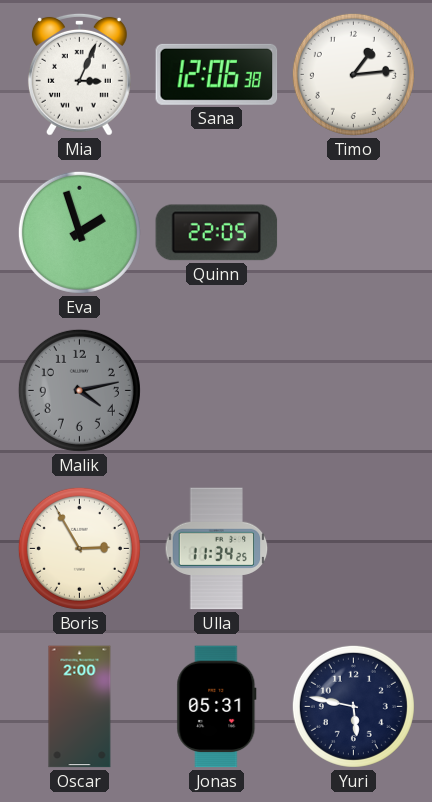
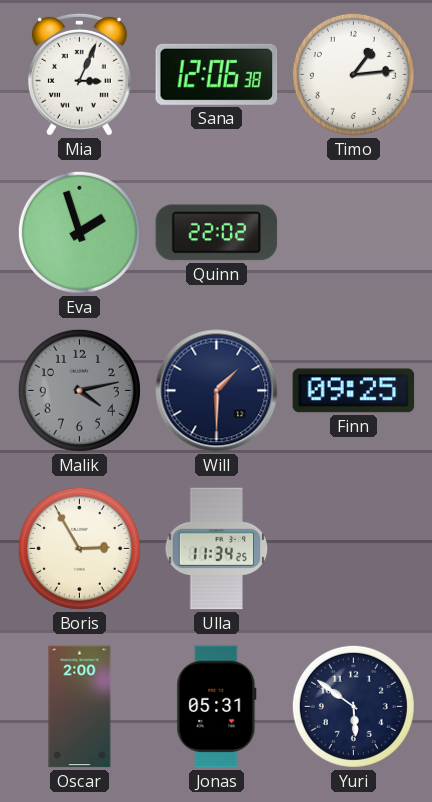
Quinn: 22:05 -> 22:02 (217, 233)
Will: none -> 1:30 (217, 391)
Finn: none -> 09:25 (354, 391)
Yuri: 5:47 -> 5:51 (353, 706)
